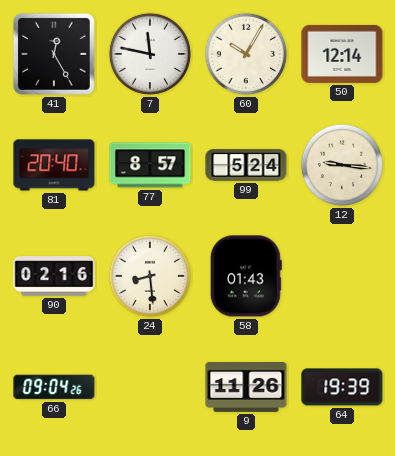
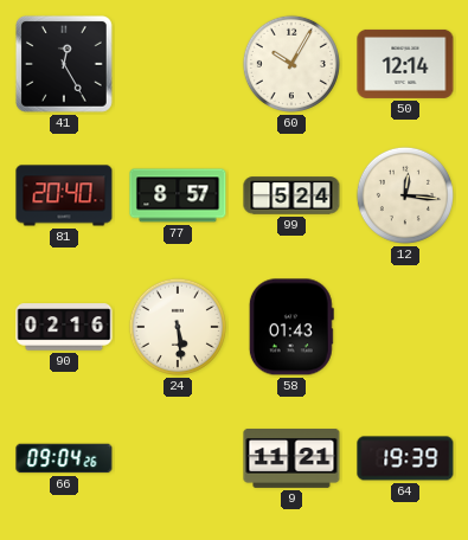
7: 11:47 -> none (150, 54)
12: 9:16 -> 12:16 (405, 195)
24: 8:29 -> 5:29 (178, 327)
9: 11:26 -> 11:21 (291, 459)
